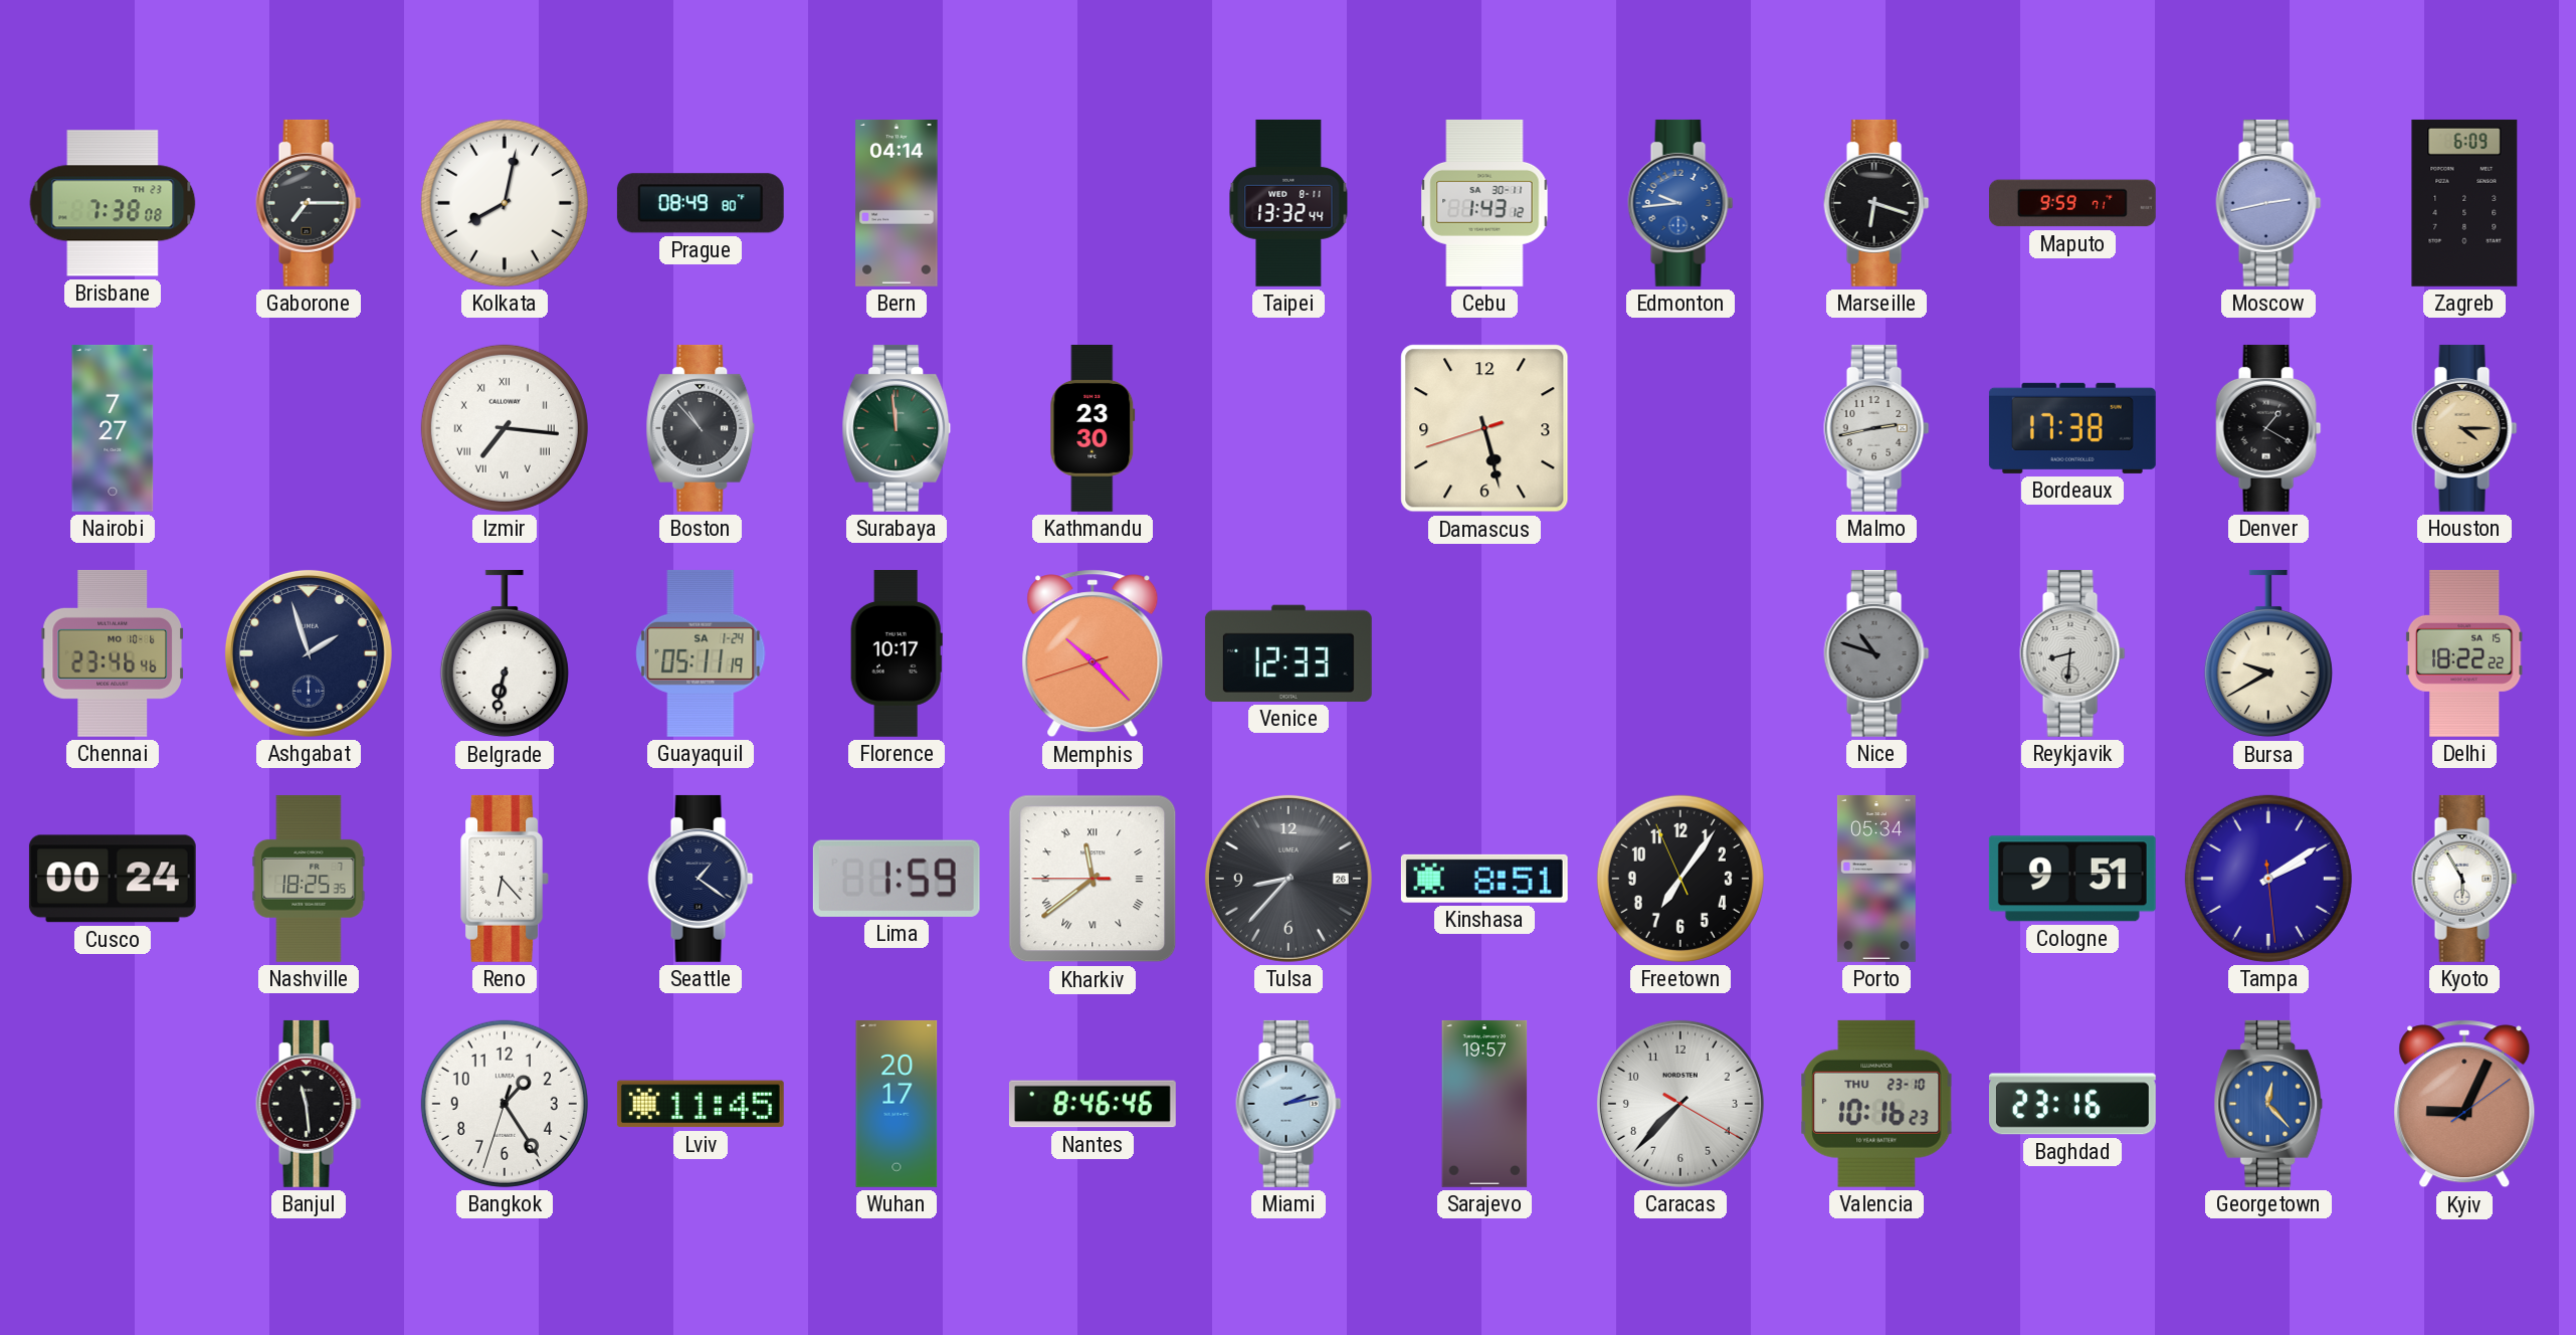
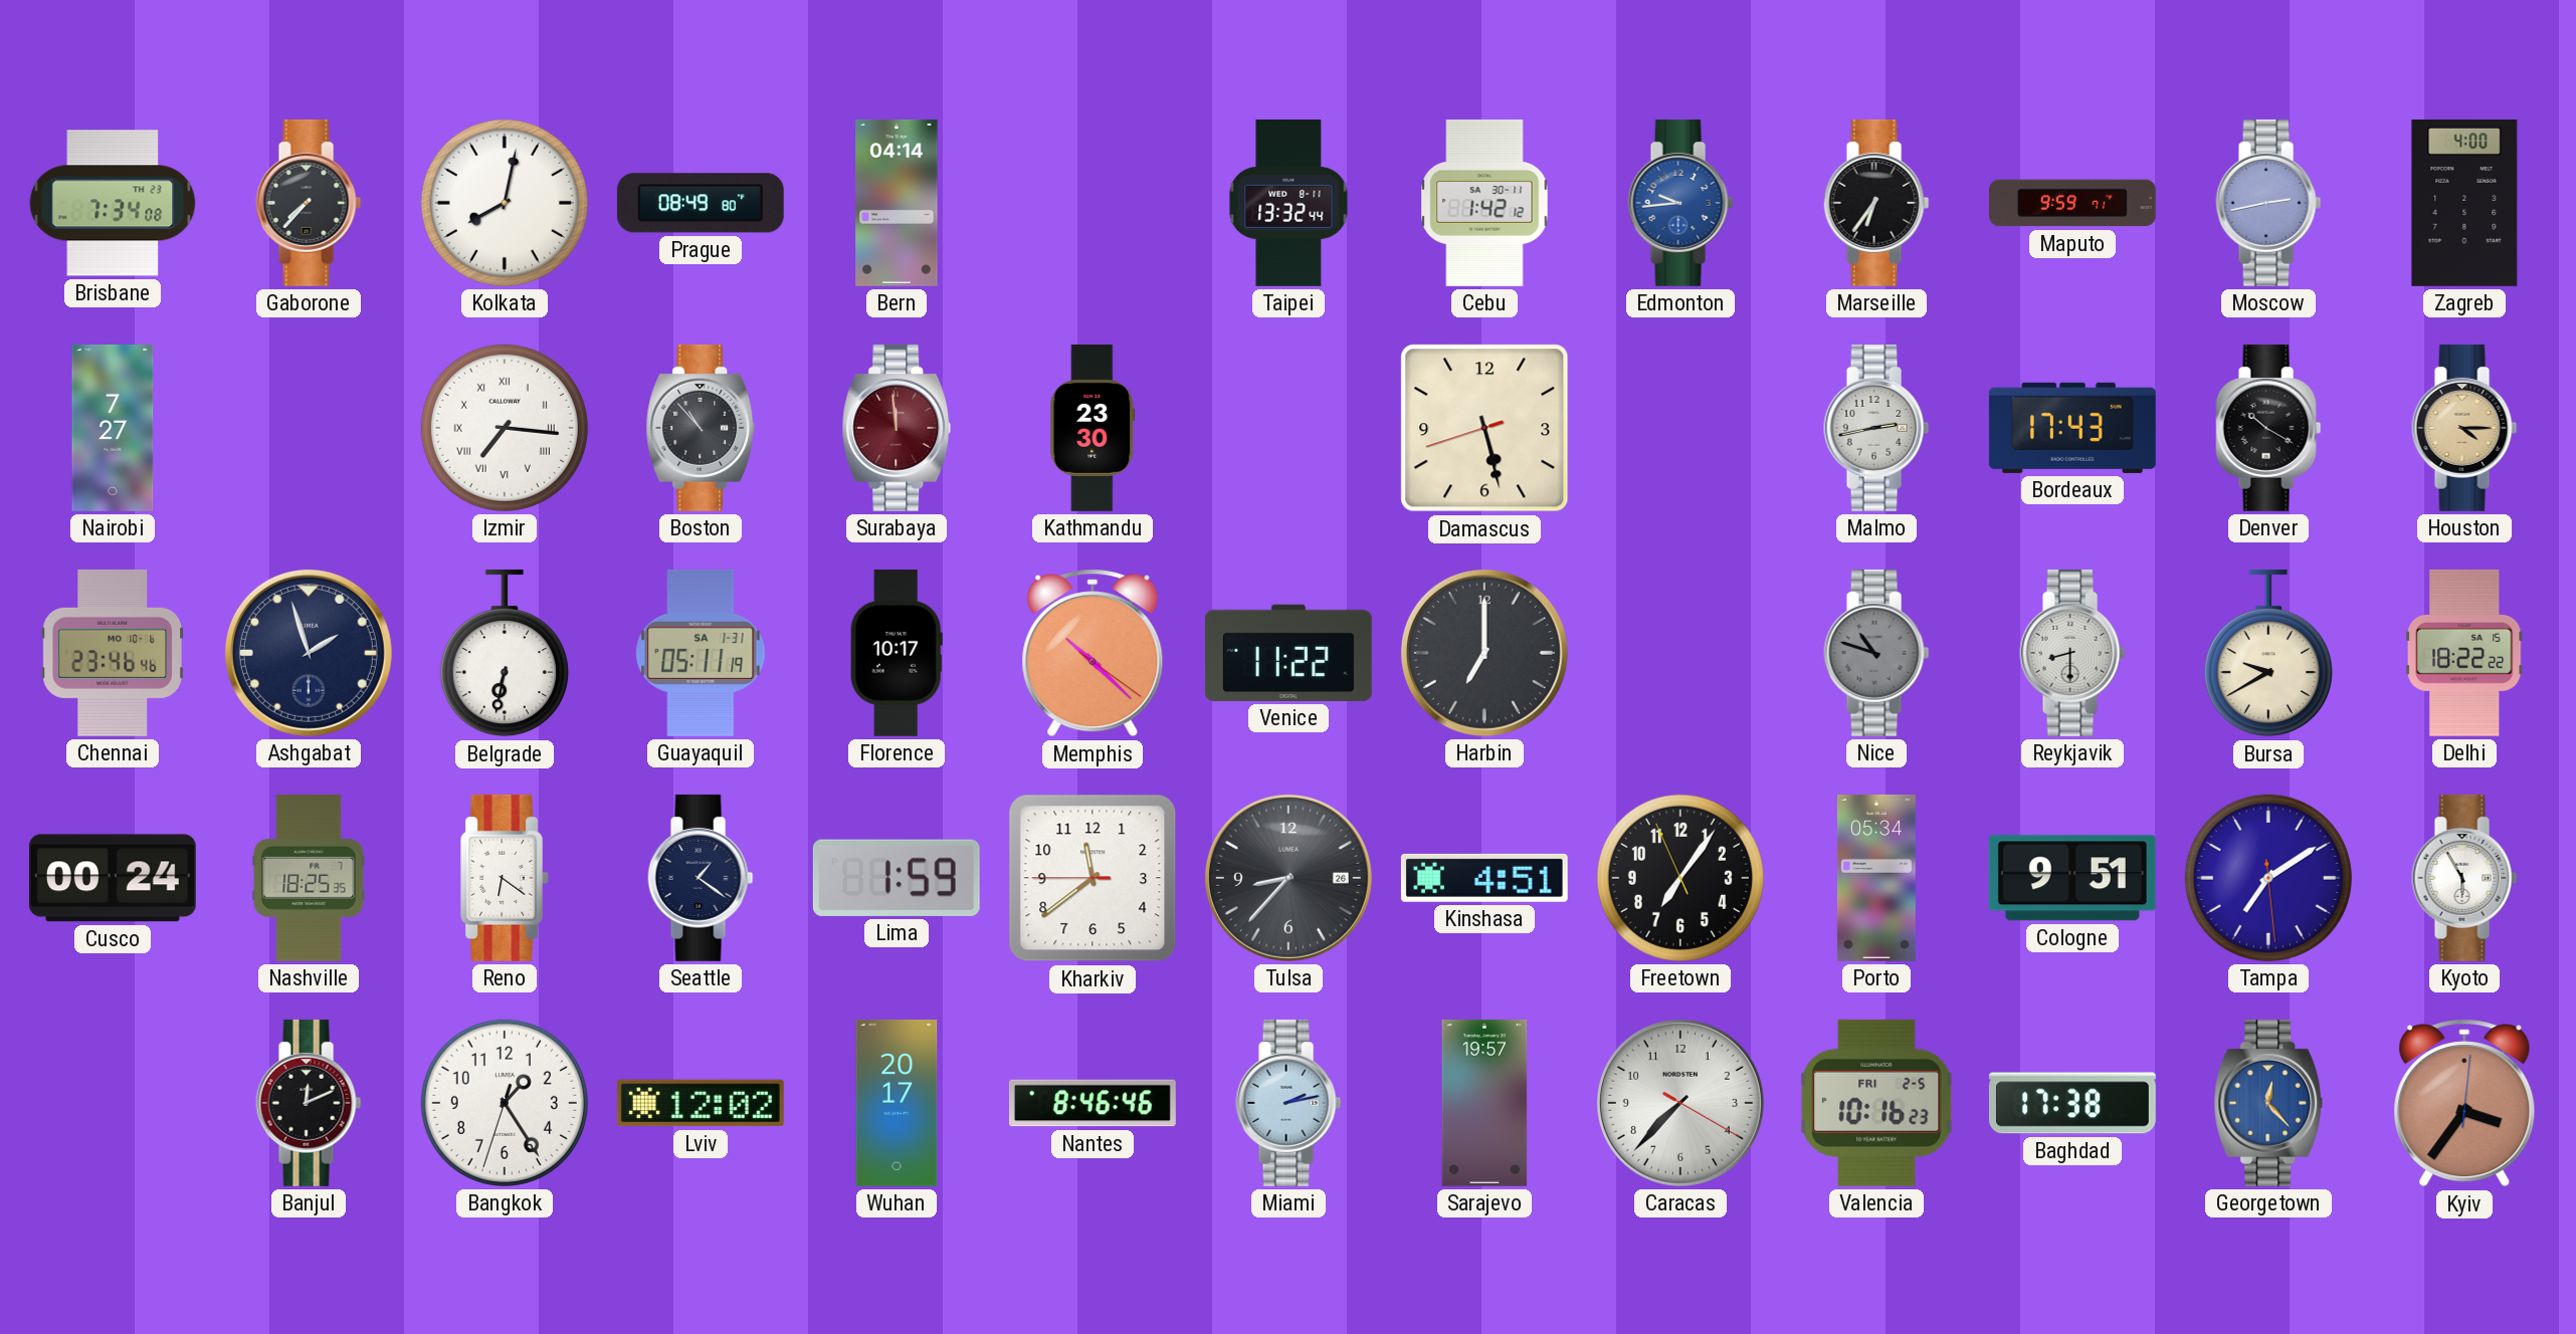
Brisbane: 7:38 -> 7:34 (113, 203)
Gaborone: 7:15 -> 7:37 (309, 203)
Cebu: 1:43 -> 1:42 (1484, 203)
Marseille: 6:18 -> 6:36 (1876, 203)
Zagreb: 6:09 -> 4:00 (2464, 203)
Surabaya dial: green -> burgundy (897, 428)
Bordeaux: 17:38 -> 17:43 (2072, 428)
Denver: 1:20 -> 10:20 (2268, 428)
Guayaquil date: SA 1-24 -> SA 1-31 (701, 653)
Memphis: 10:22:42 -> 10:22:21 (1093, 653)
Venice: 12:33 -> 11:22 (1289, 653)
Harbin: none -> 7:00 (1484, 653)
Reykjavik: 8:31 -> 8:30 (2072, 653)
Reno: 6:23 -> 6:21 (506, 878)
Kharkiv numerals: Roman -> Arabic (1093, 878)
Kinshasa: 8:51 -> 4:51 (1484, 878)
Tampa: 2:09 -> 7:09 (2268, 878)
Banjul: 11:29 -> 12:11 (309, 1103)
Lviv: 11:45 -> 12:02 (701, 1103)
Valencia date: THU 23-10 -> FRI 2-5 (1876, 1103)
Baghdad: 23:16 -> 17:38 (2072, 1103)
Kyiv: 9:04 -> 3:36 (2464, 1103)
